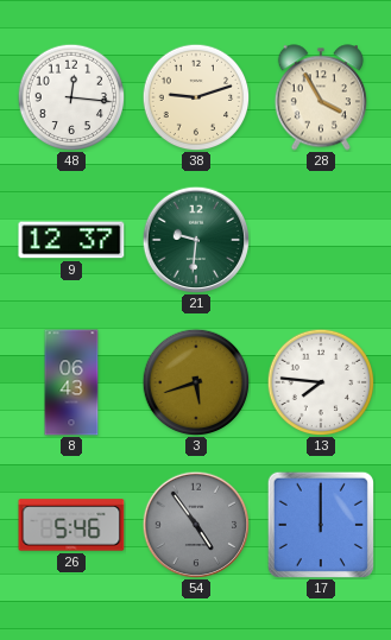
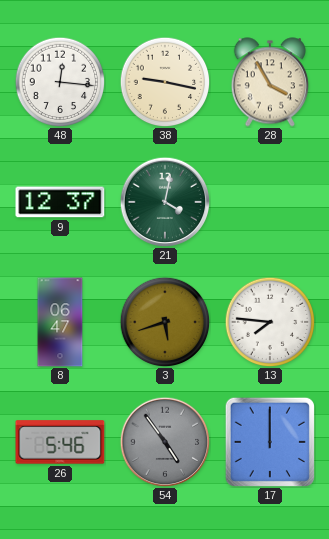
38: 9:12 -> 9:17 (165, 82)
21: 9:31 -> 4:02 (165, 202)
8: 06:43 -> 06:47 (60, 322)
